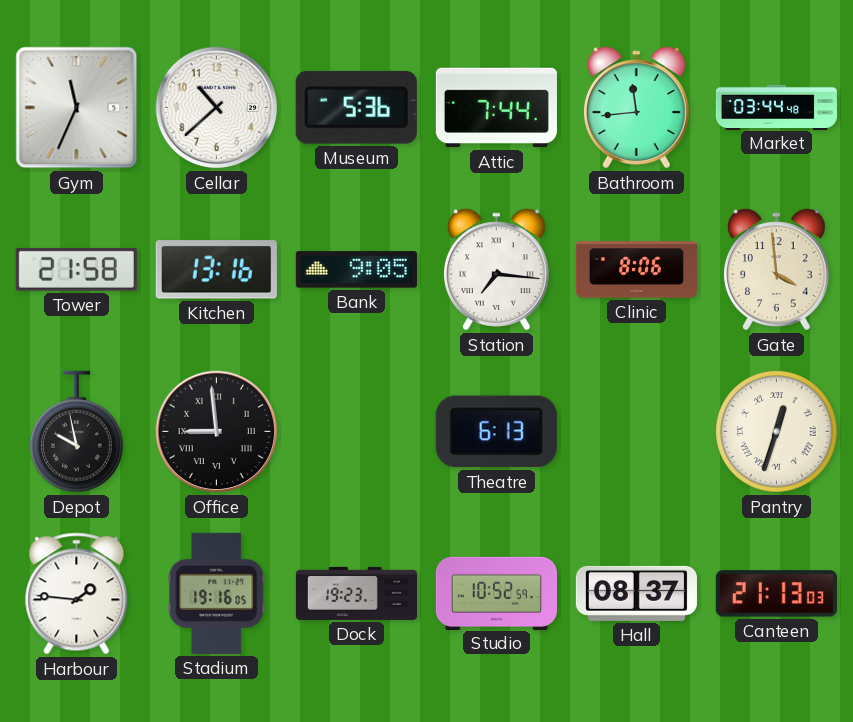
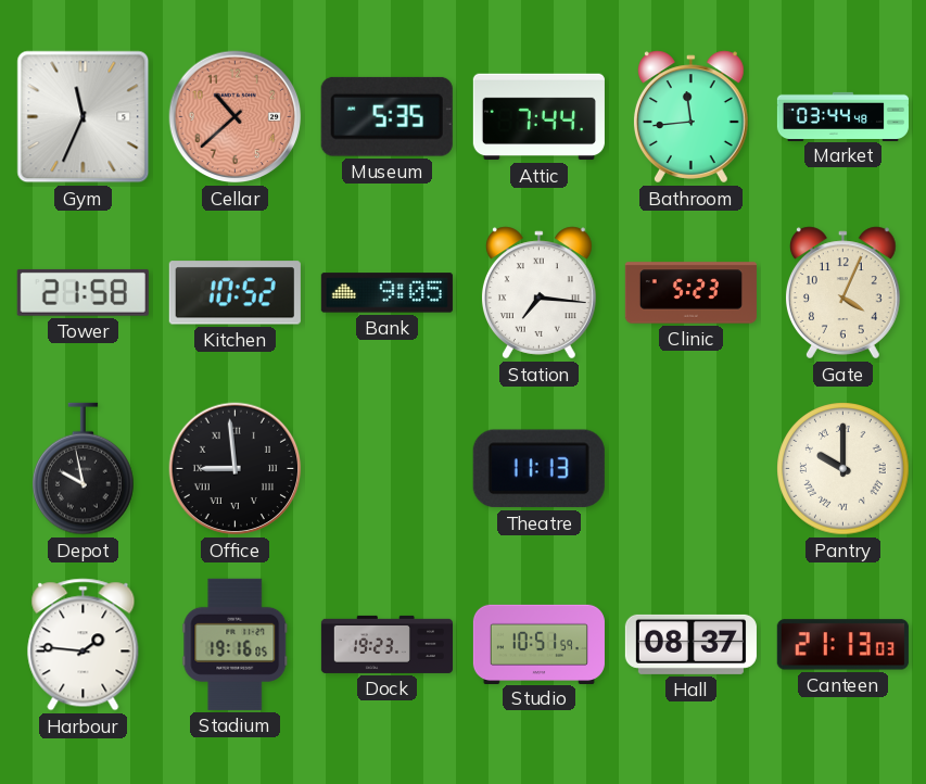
Cellar dial: white -> salmon (236, 117)
Museum: 5:36 -> 5:35 (386, 116)
Kitchen: 13:16 -> 10:52 (234, 293)
Clinic: 8:06 -> 5:23 (690, 293)
Gate: 3:59 -> 4:04 (842, 293)
Theatre: 6:13 -> 11:13 (538, 469)
Pantry: 12:33 -> 10:00 (843, 469)
Studio: 10:52 -> 10:51 (538, 644)
